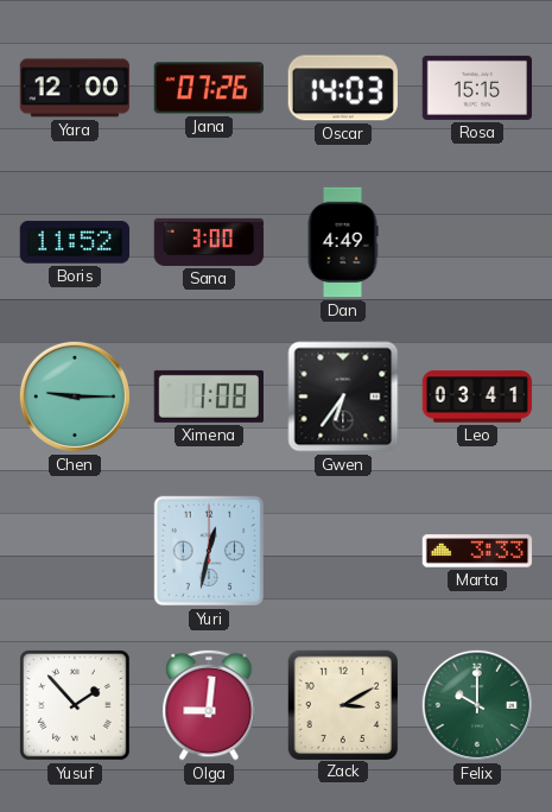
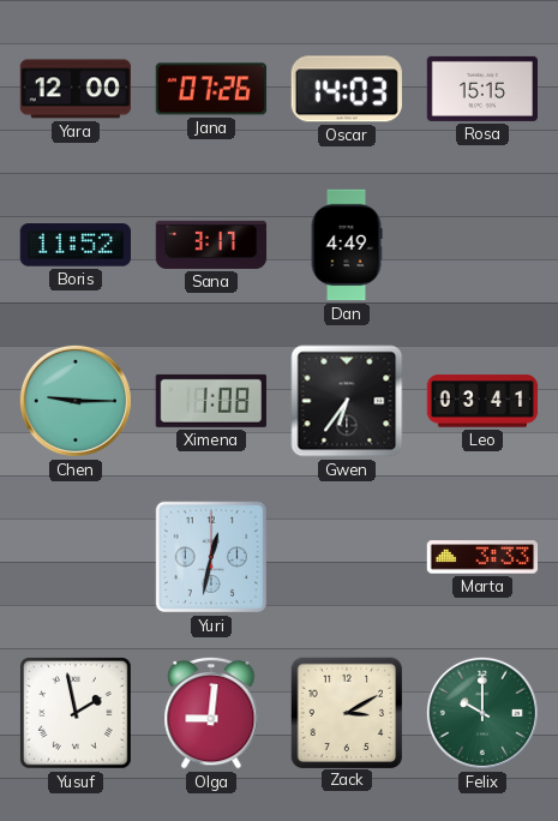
Sana: 3:00 -> 3:17 (211, 245)
Yusuf: 1:53 -> 1:58 (76, 713)
